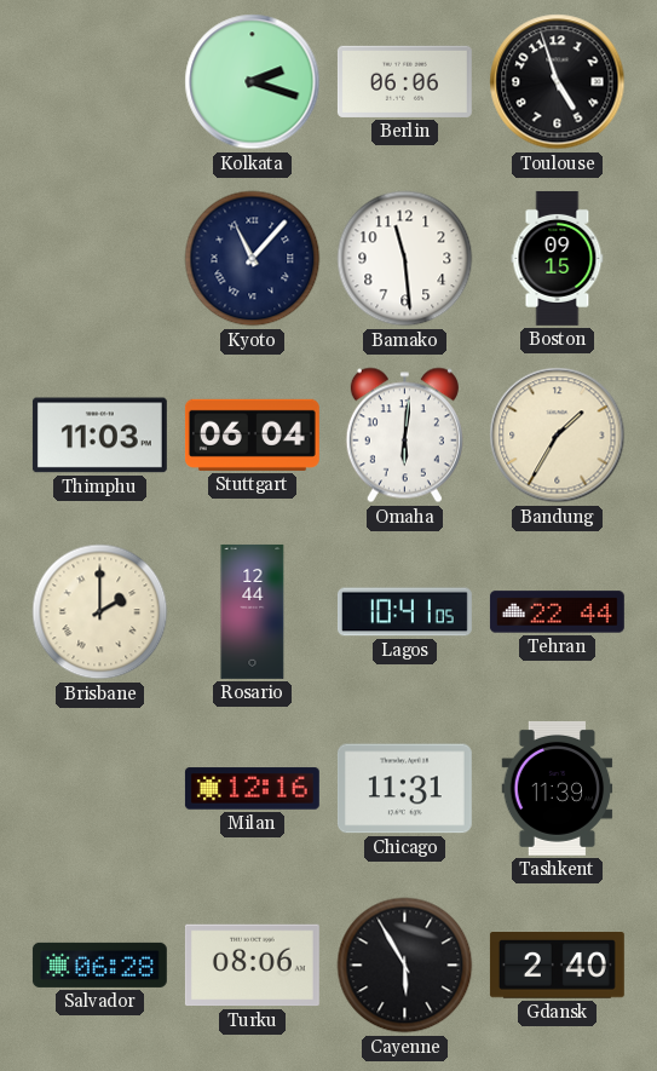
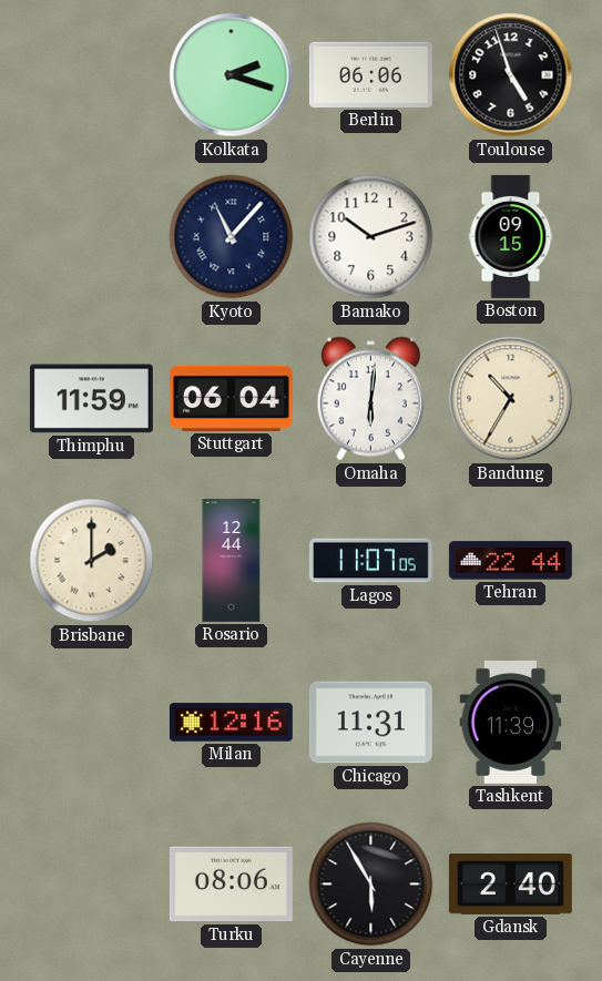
Bamako: 11:29 -> 10:12 (371, 237)
Thimphu: 11:03 -> 11:59 (91, 399)
Bandung: 1:35 -> 10:35 (511, 399)
Lagos: 10:41 -> 11:07 (370, 561)
Salvador: 06:28 -> none (99, 965)
